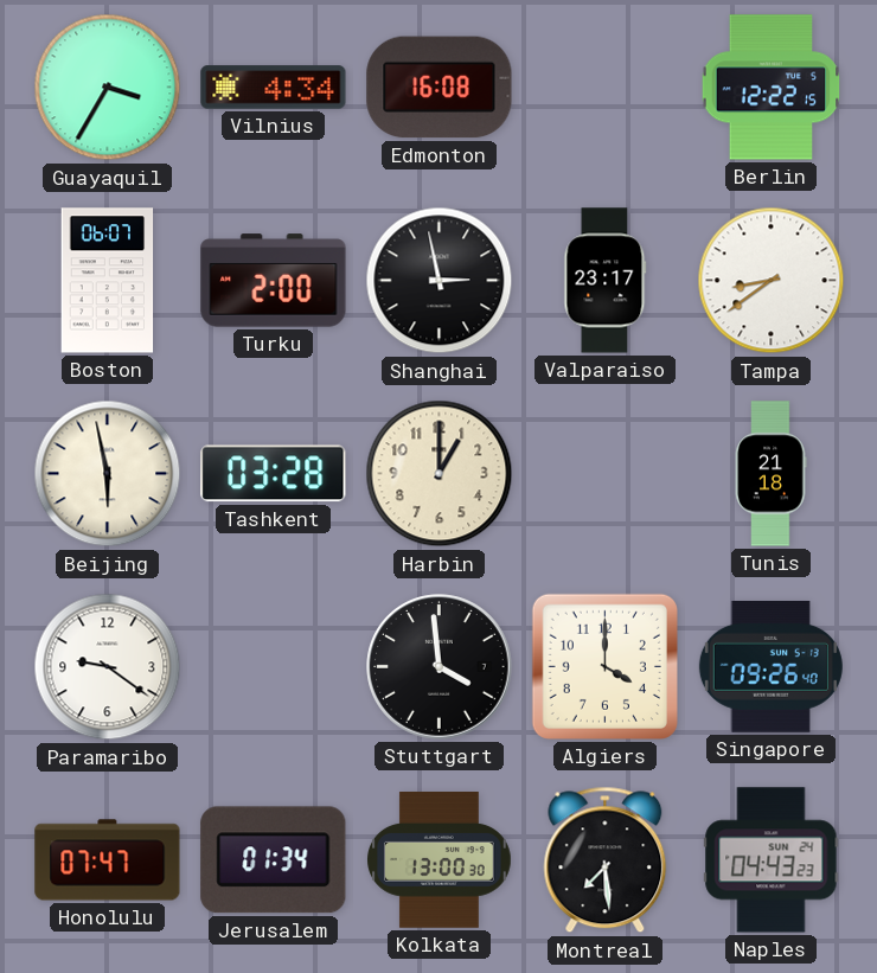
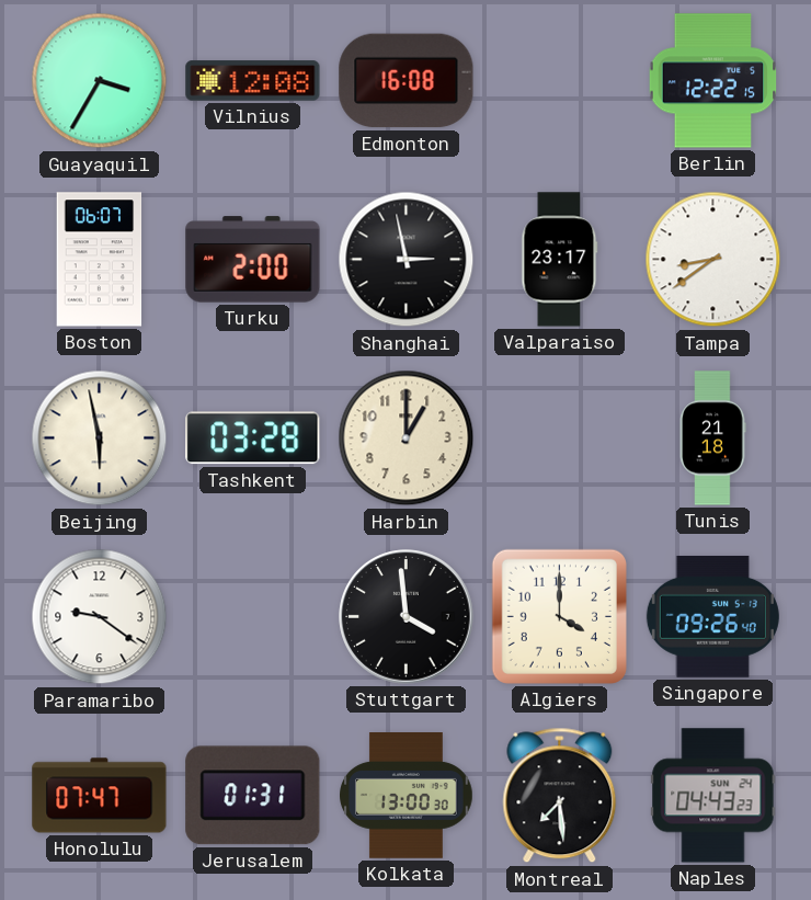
Vilnius: 4:34 -> 12:08 (253, 81)
Jerusalem: 01:34 -> 01:31 (253, 796)
